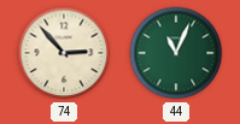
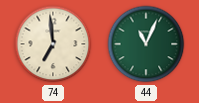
74: 2:53 -> 6:59 (53, 44)
